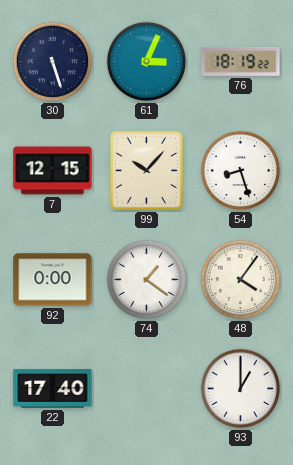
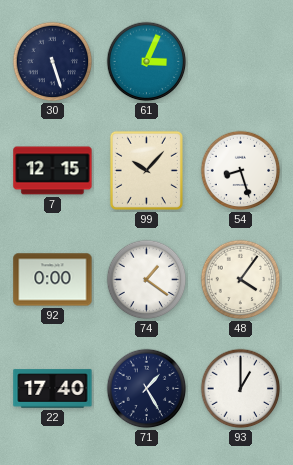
76: 18:19 -> none (241, 61)
71: none -> 1:25 (147, 389)
